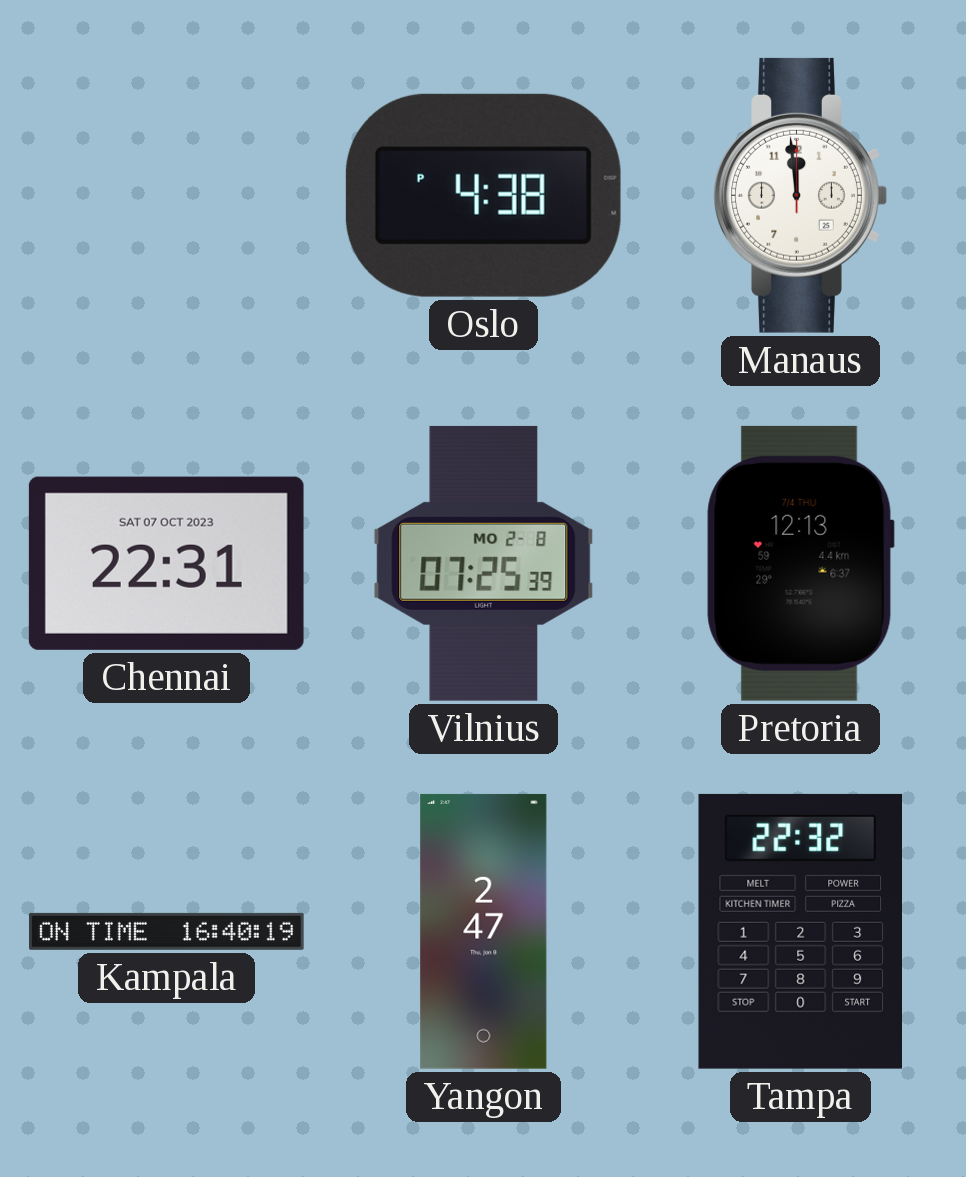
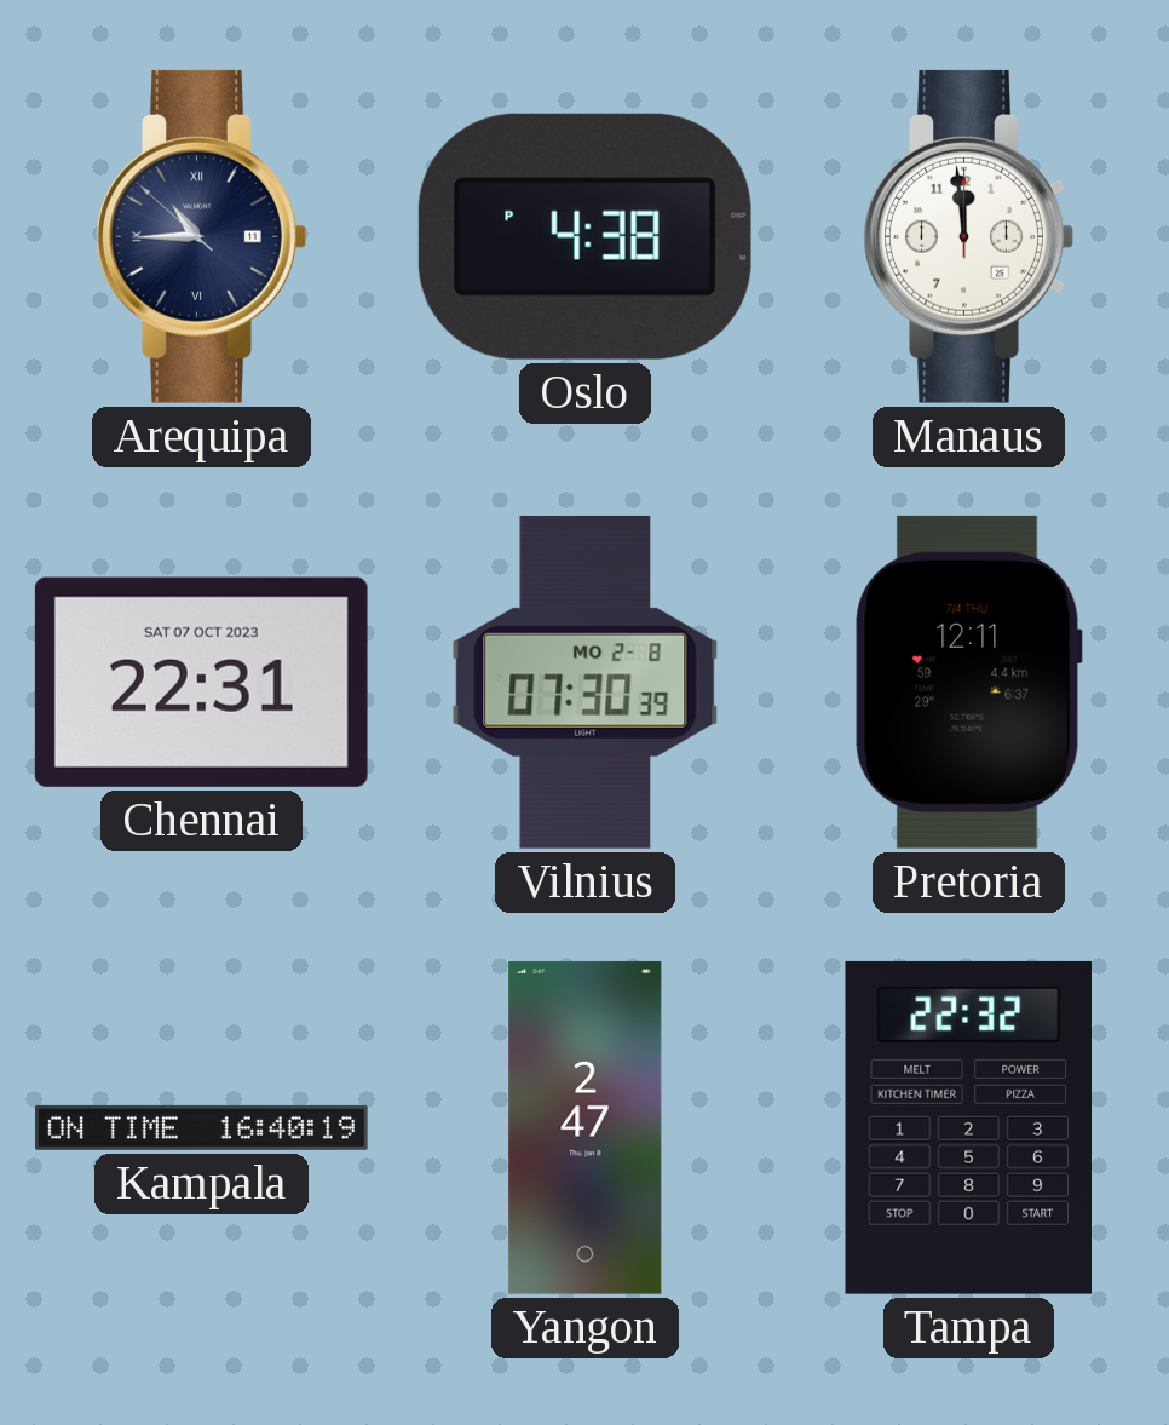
Arequipa: none -> 10:44 (201, 236)
Vilnius: 07:25 -> 07:30 (586, 682)
Pretoria: 12:13 -> 12:11 (968, 682)
